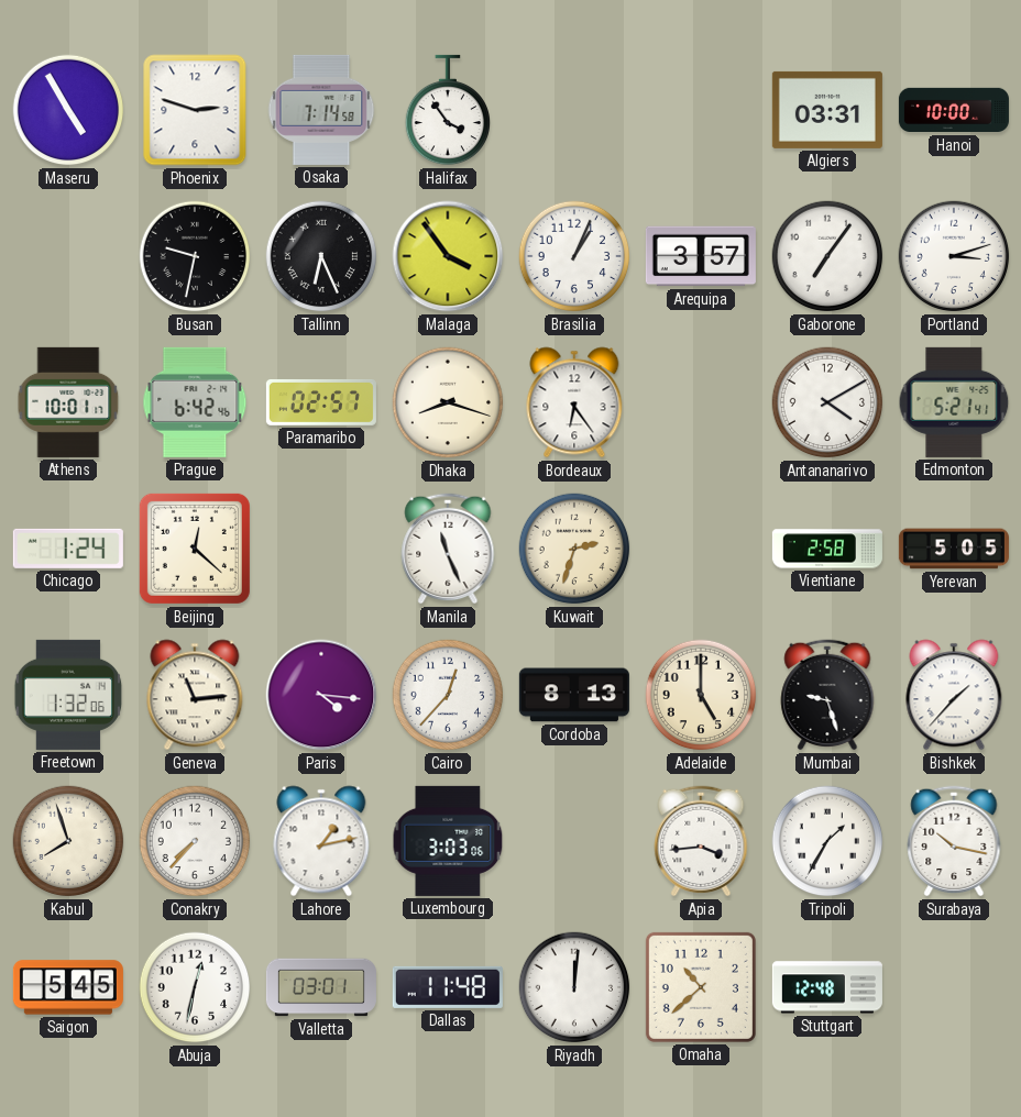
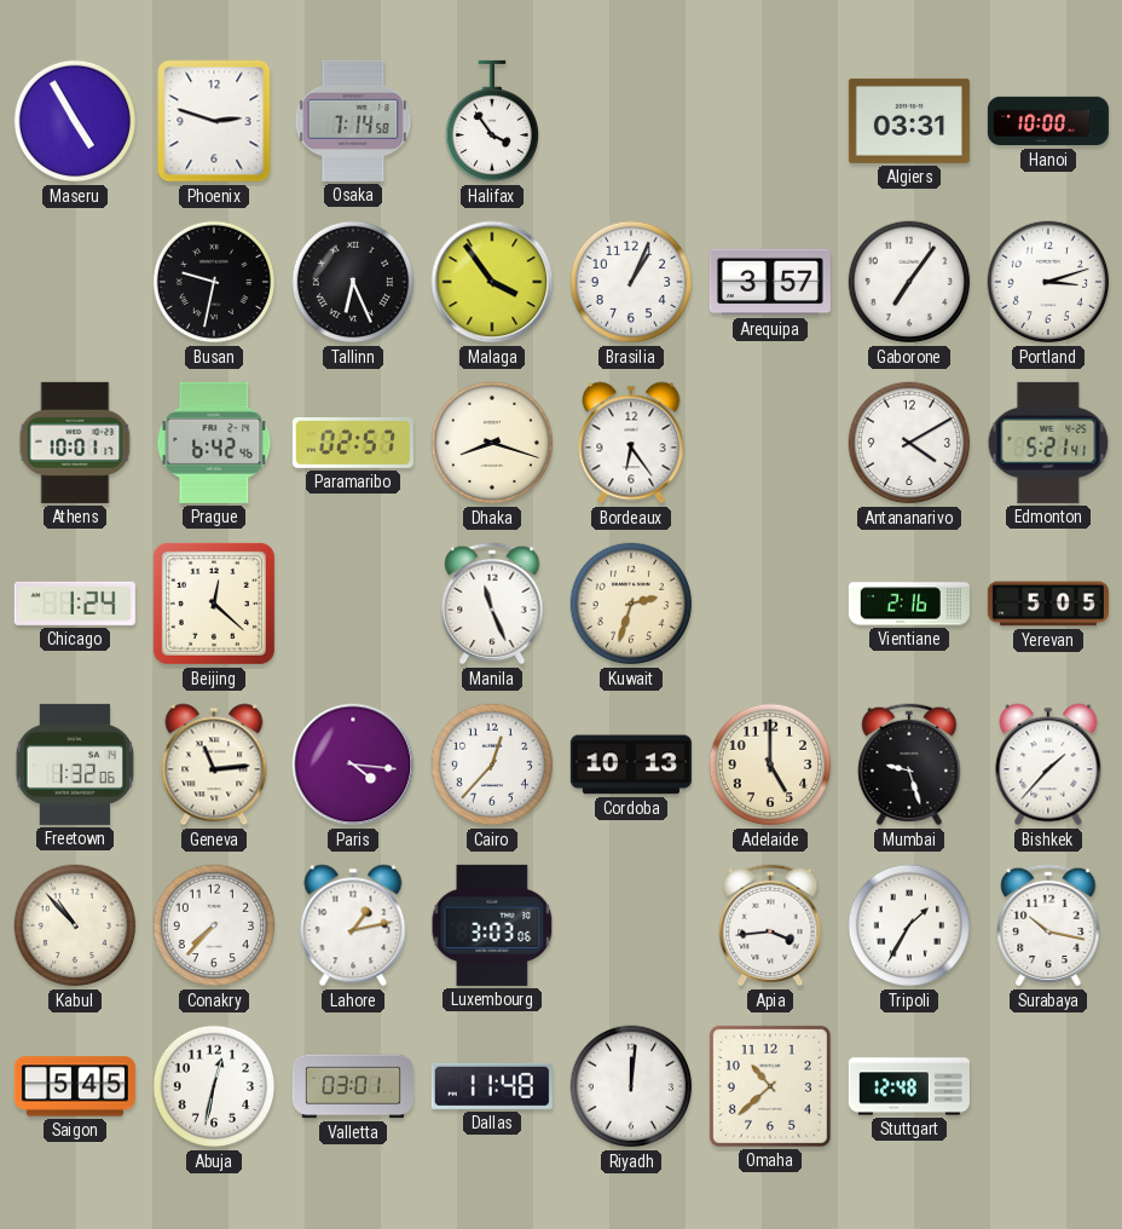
Vientiane: 2:58 -> 2:16 (909, 604)
Cordoba: 8:13 -> 10:13 (631, 764)
Kabul: 7:57 -> 10:53 (75, 925)
